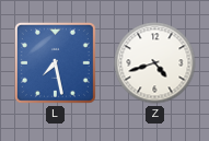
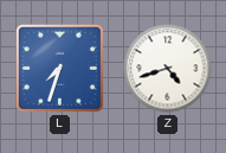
L: 7:28 -> 7:33 (59, 68)
